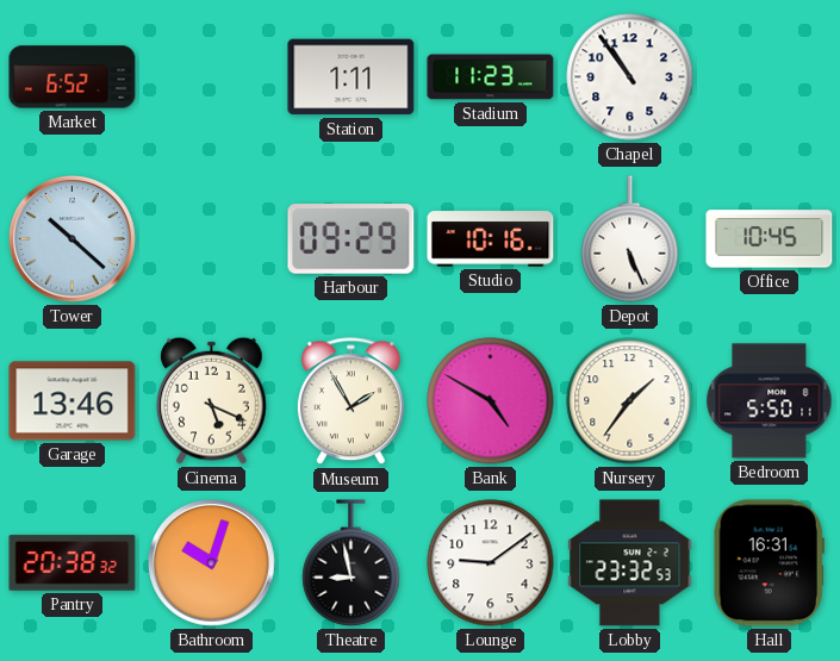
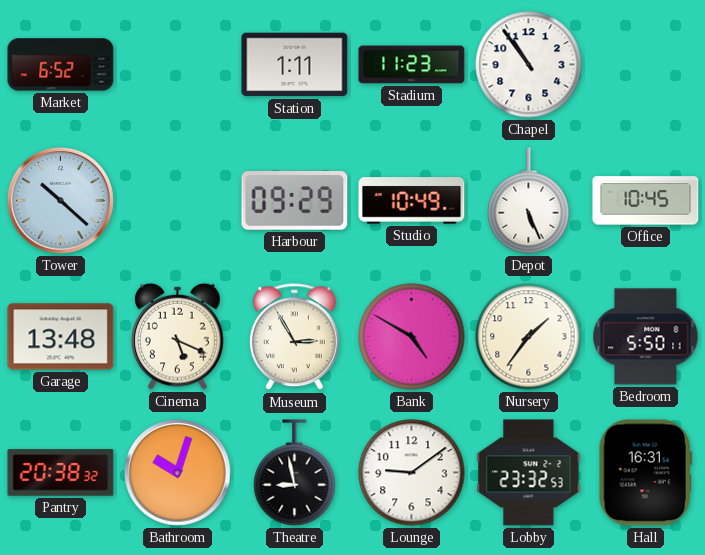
Studio: 10:16 -> 10:49 (412, 201)
Garage: 13:46 -> 13:48 (61, 337)
Museum: 1:55 -> 2:55 (294, 337)
